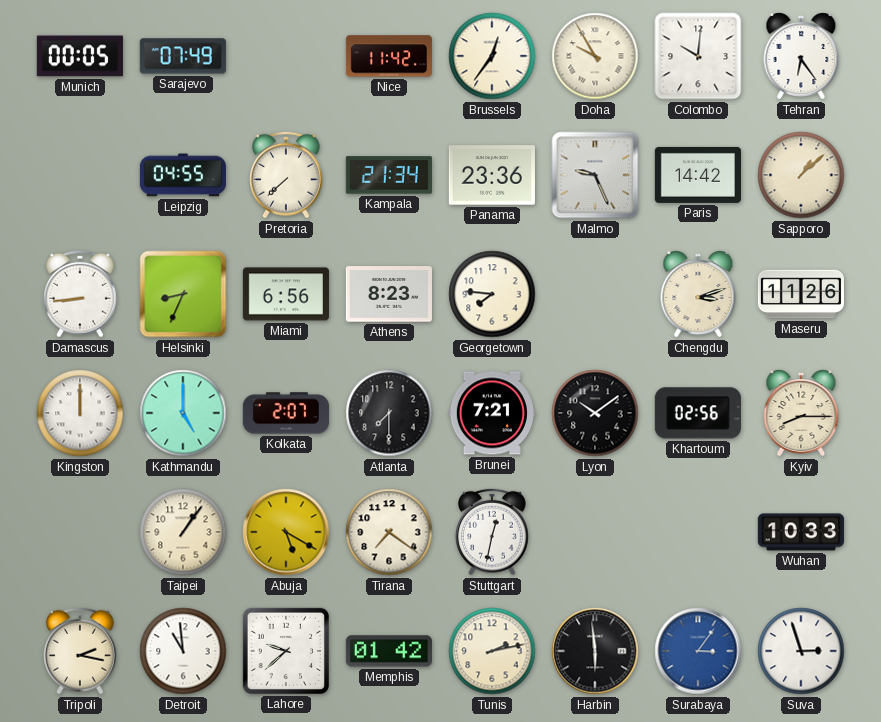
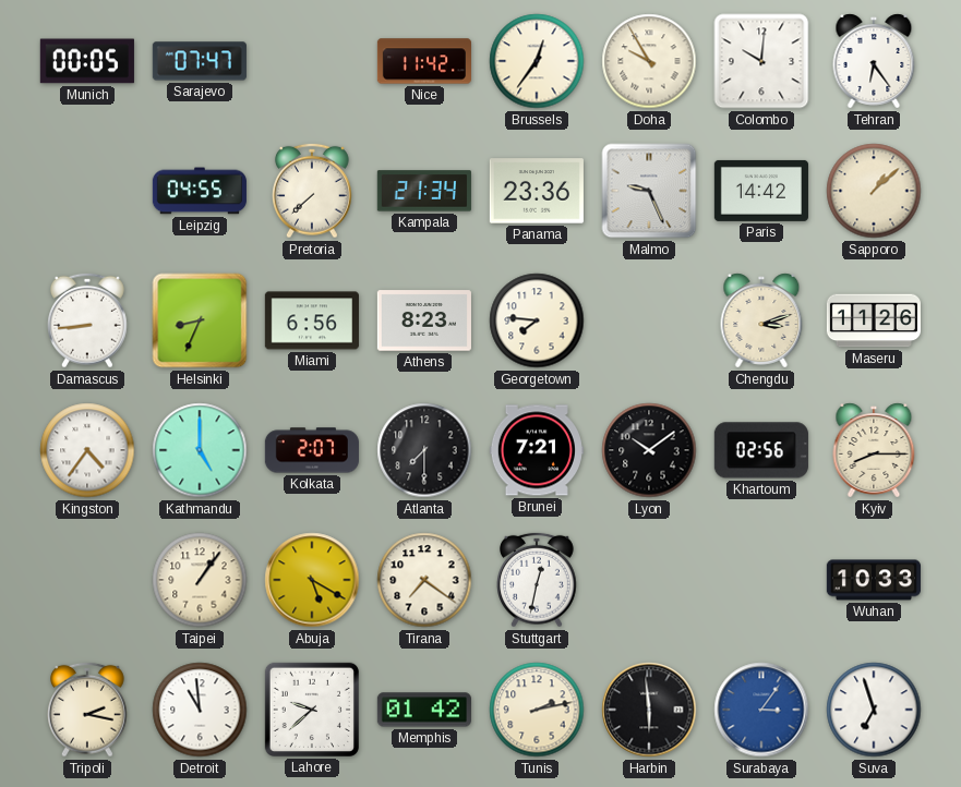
Sarajevo: 07:49 -> 07:47 (200, 61)
Kingston: 12:00 -> 4:36 (87, 450)
Suva: 2:57 -> 6:57 (874, 710)
